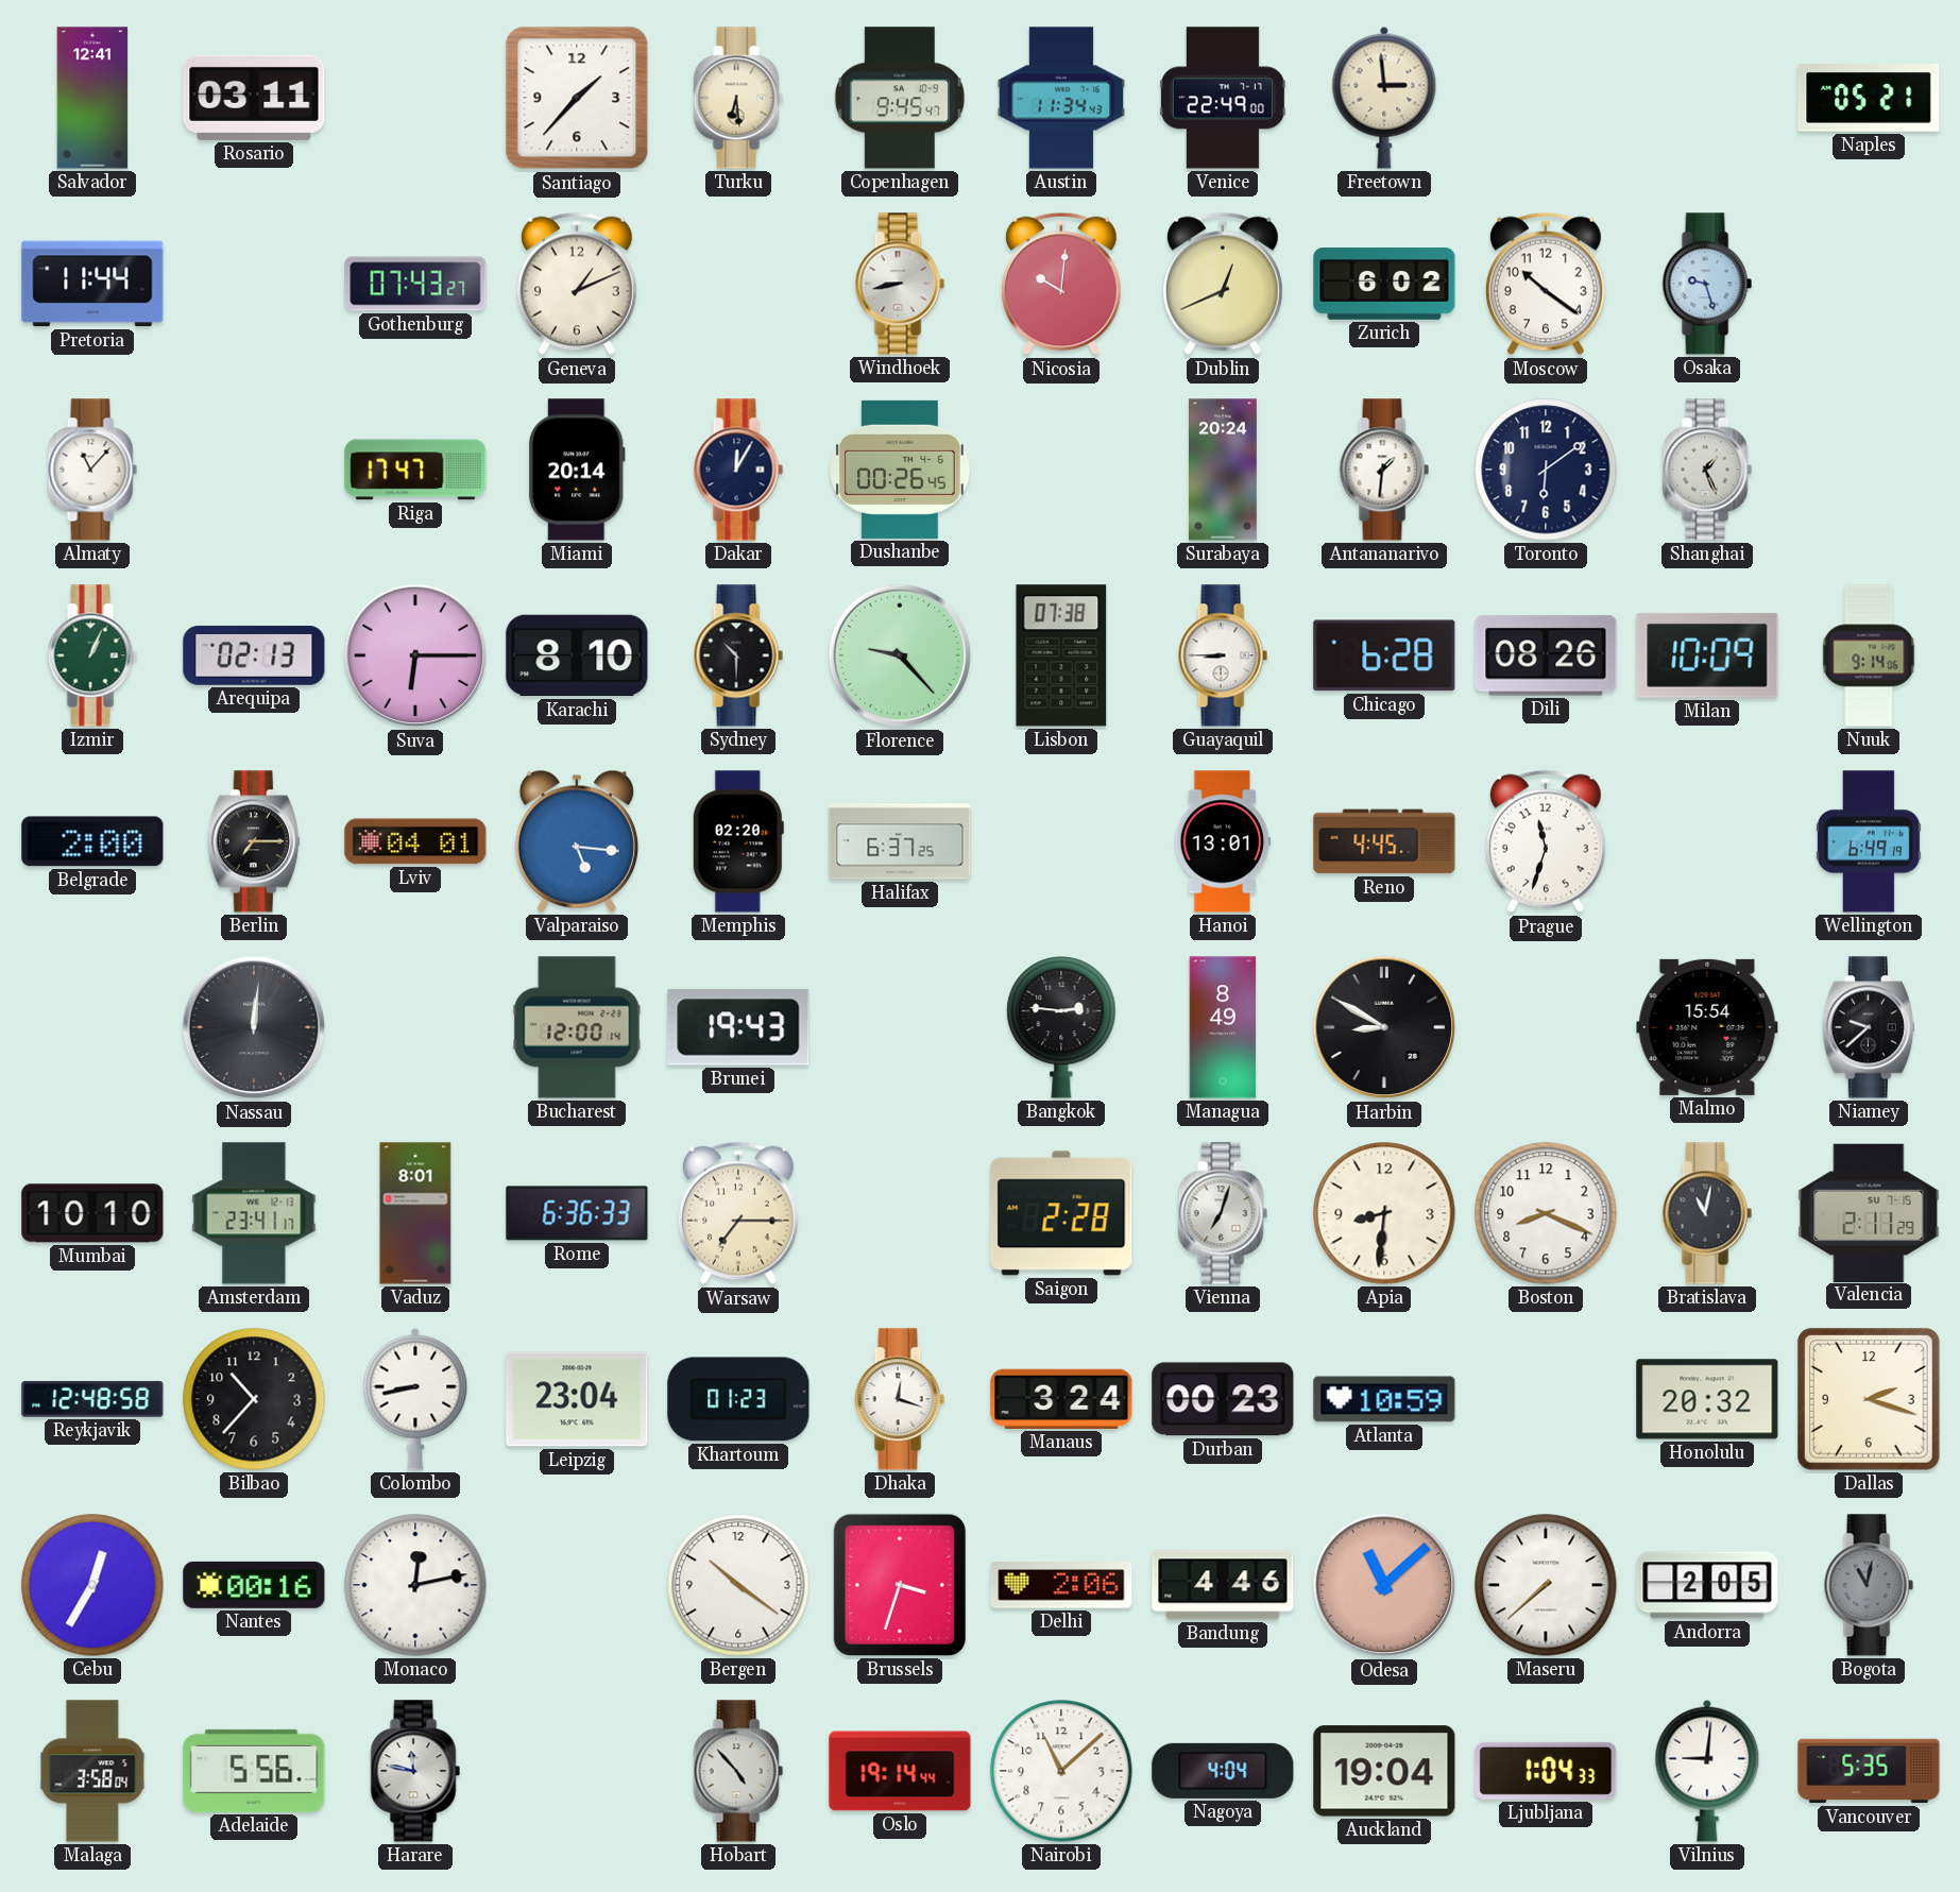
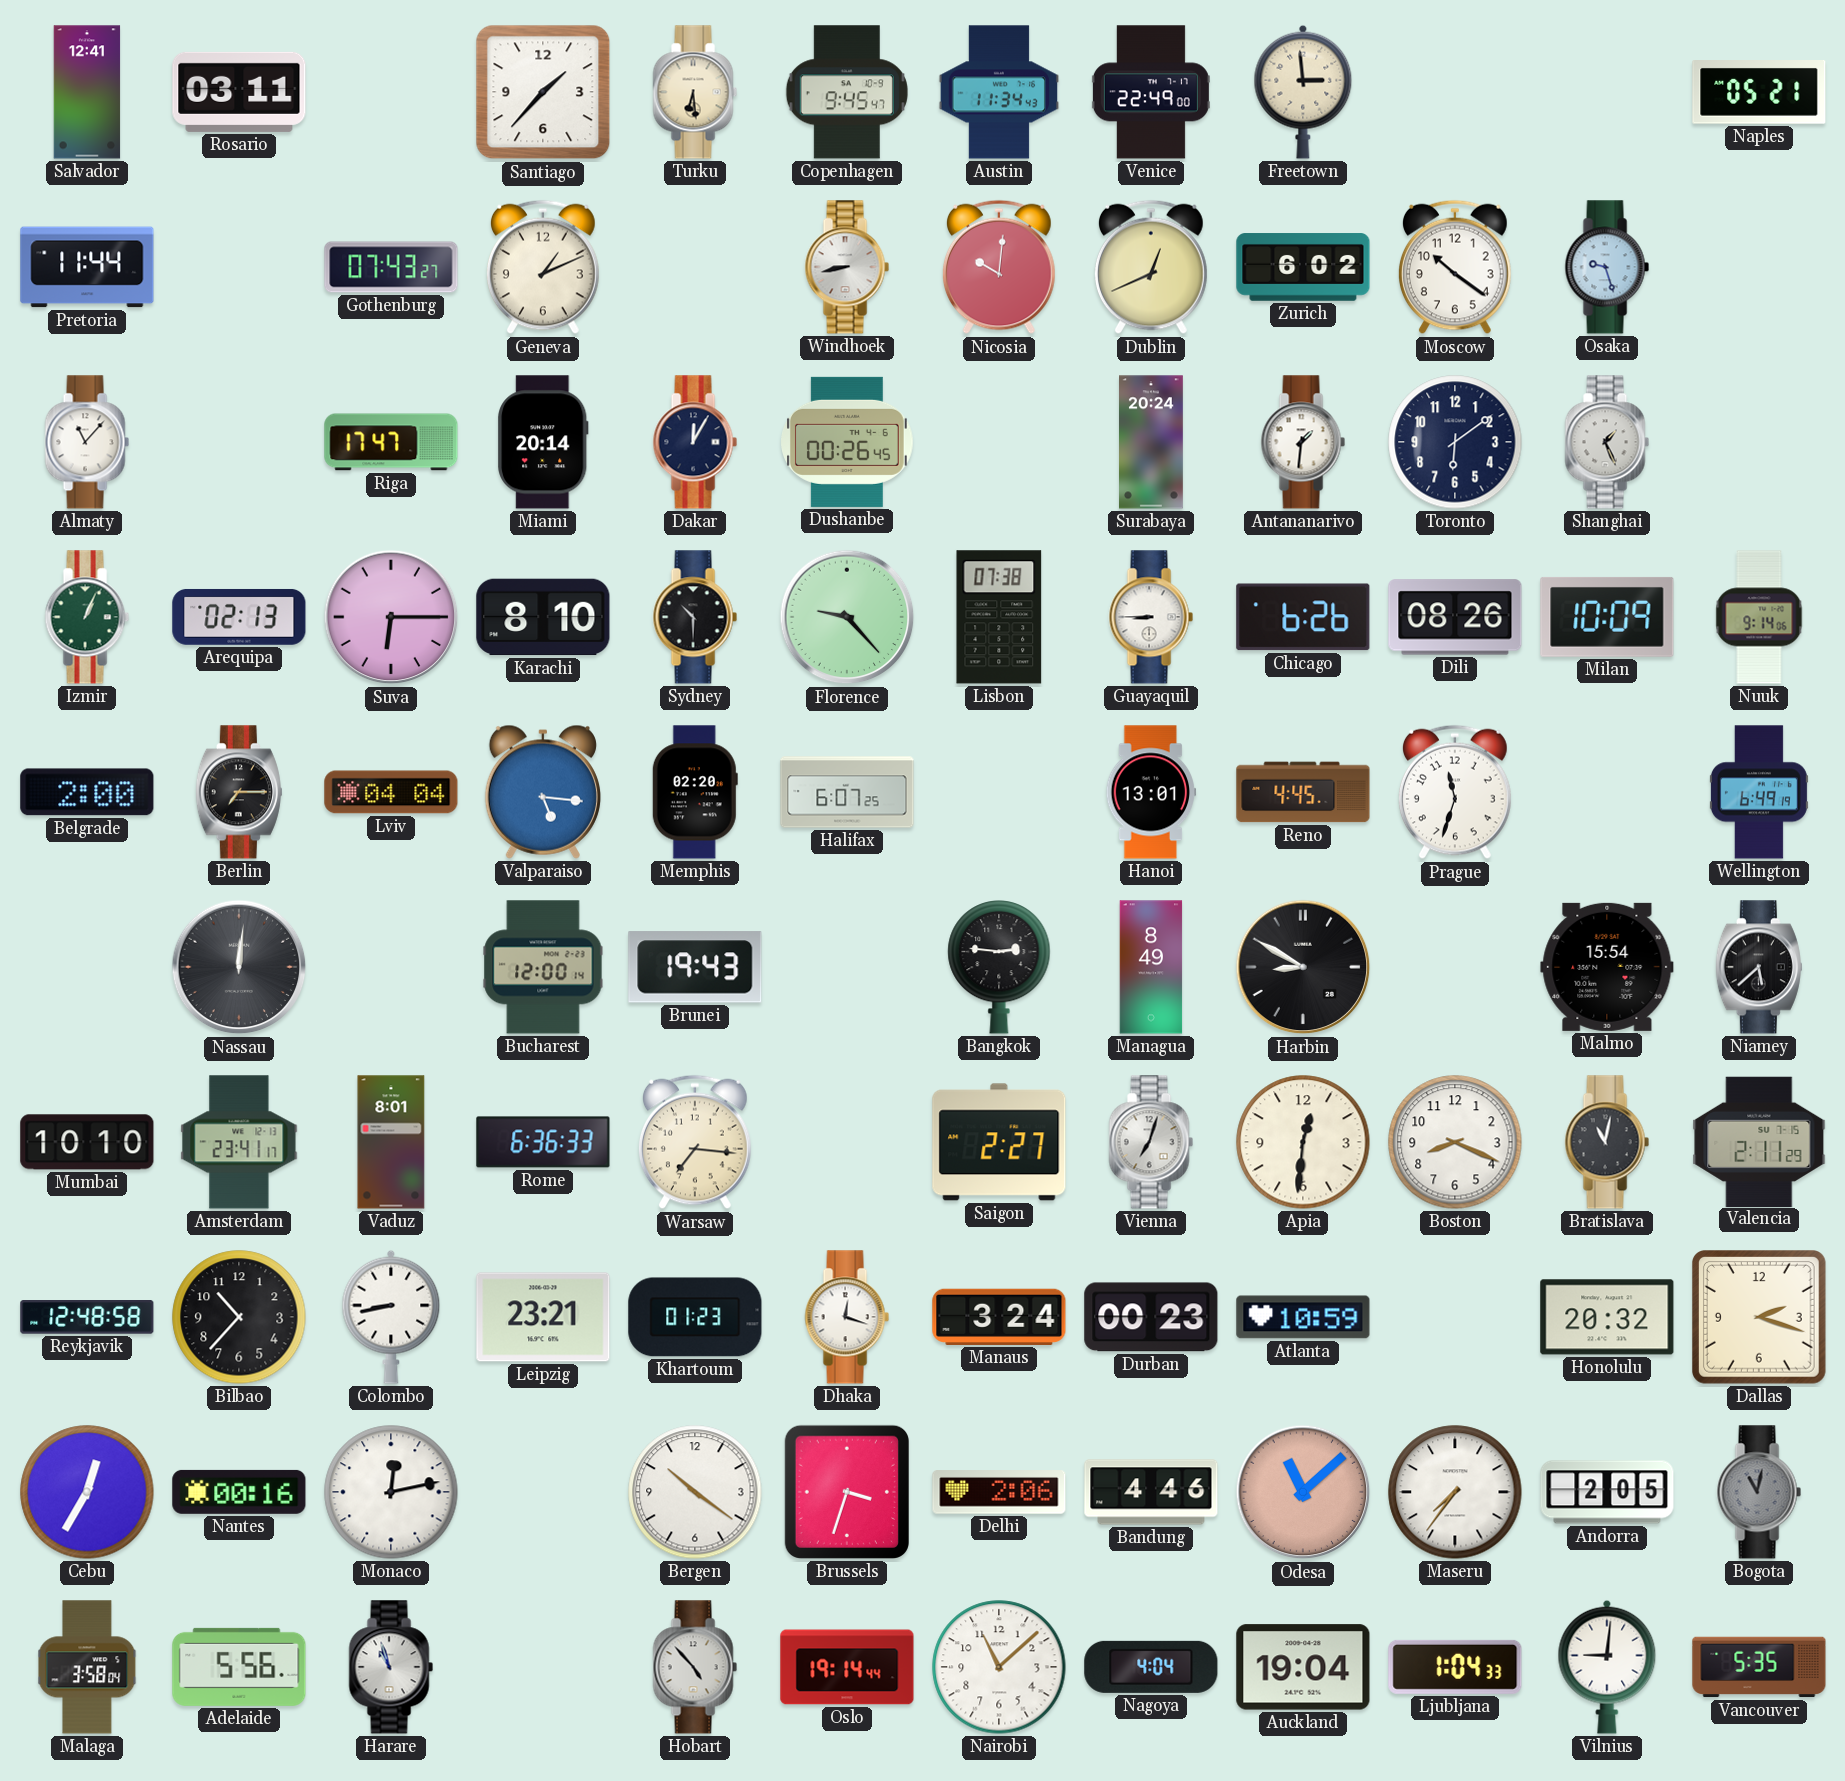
Chicago: 6:28 -> 6:26 (1303, 617)
Lviv: 04:01 -> 04:04 (391, 792)
Halifax: 6:37 -> 6:07 (847, 792)
Niamey: 9:38 -> 5:38 (1759, 967)
Warsaw: 7:15 -> 7:16 (695, 1142)
Saigon: 2:28 -> 2:27 (999, 1142)
Apia: 8:31 -> 12:31 (1303, 1142)
Leipzig: 23:04 -> 23:21 (543, 1317)
Maseru: 7:38 -> 7:36 (1455, 1492)
Harare: 11:47 -> 10:57 (391, 1667)
